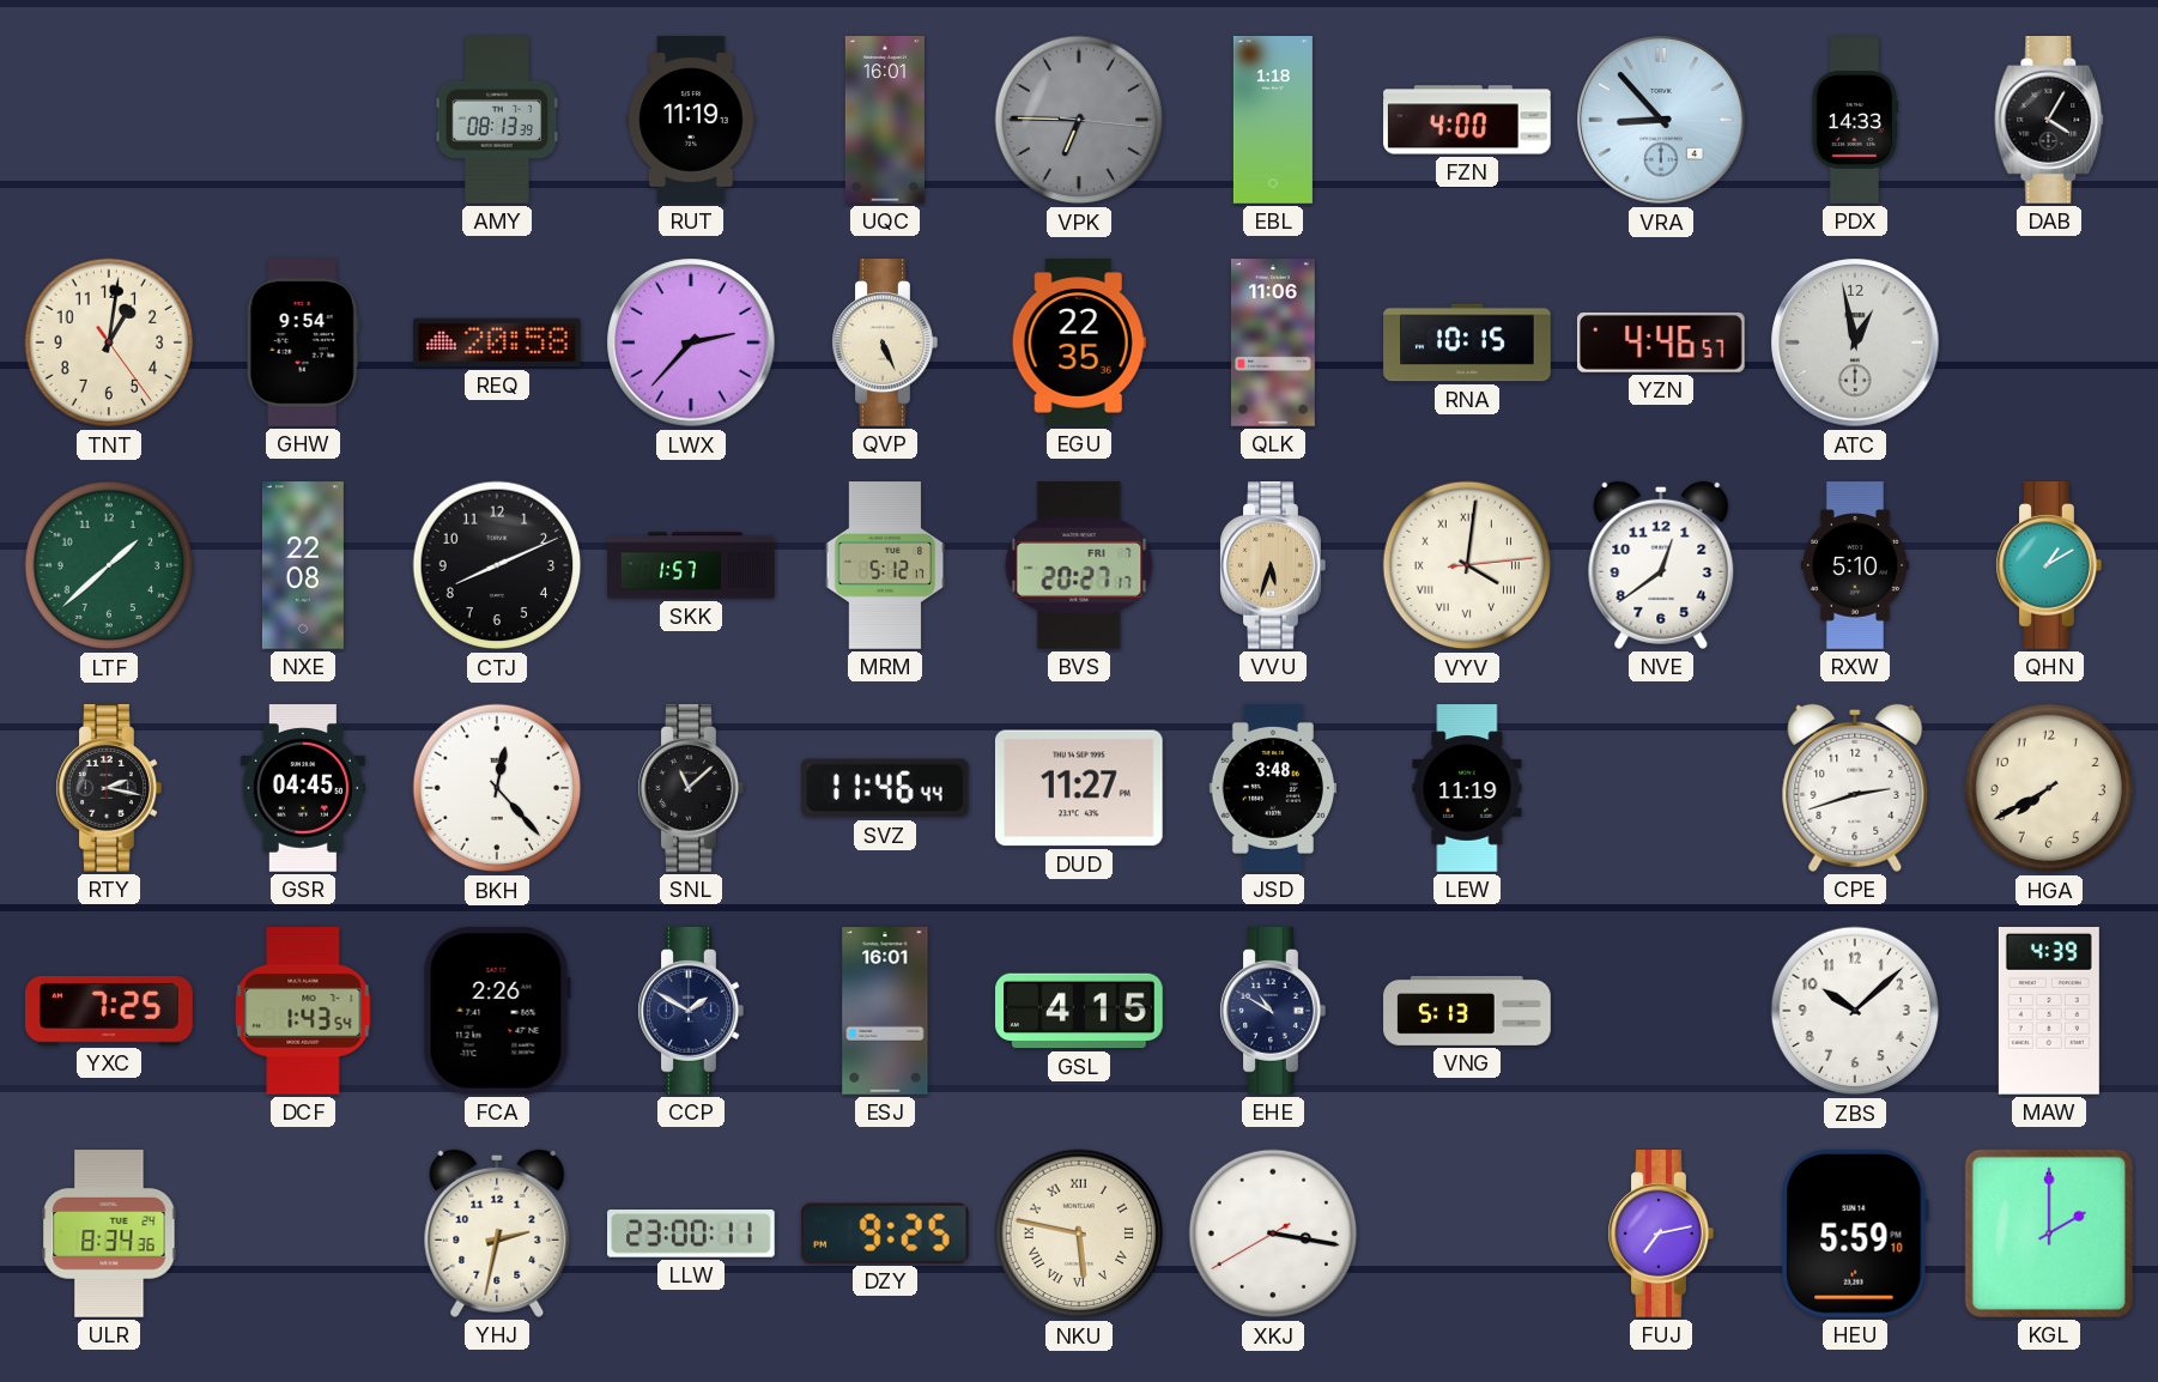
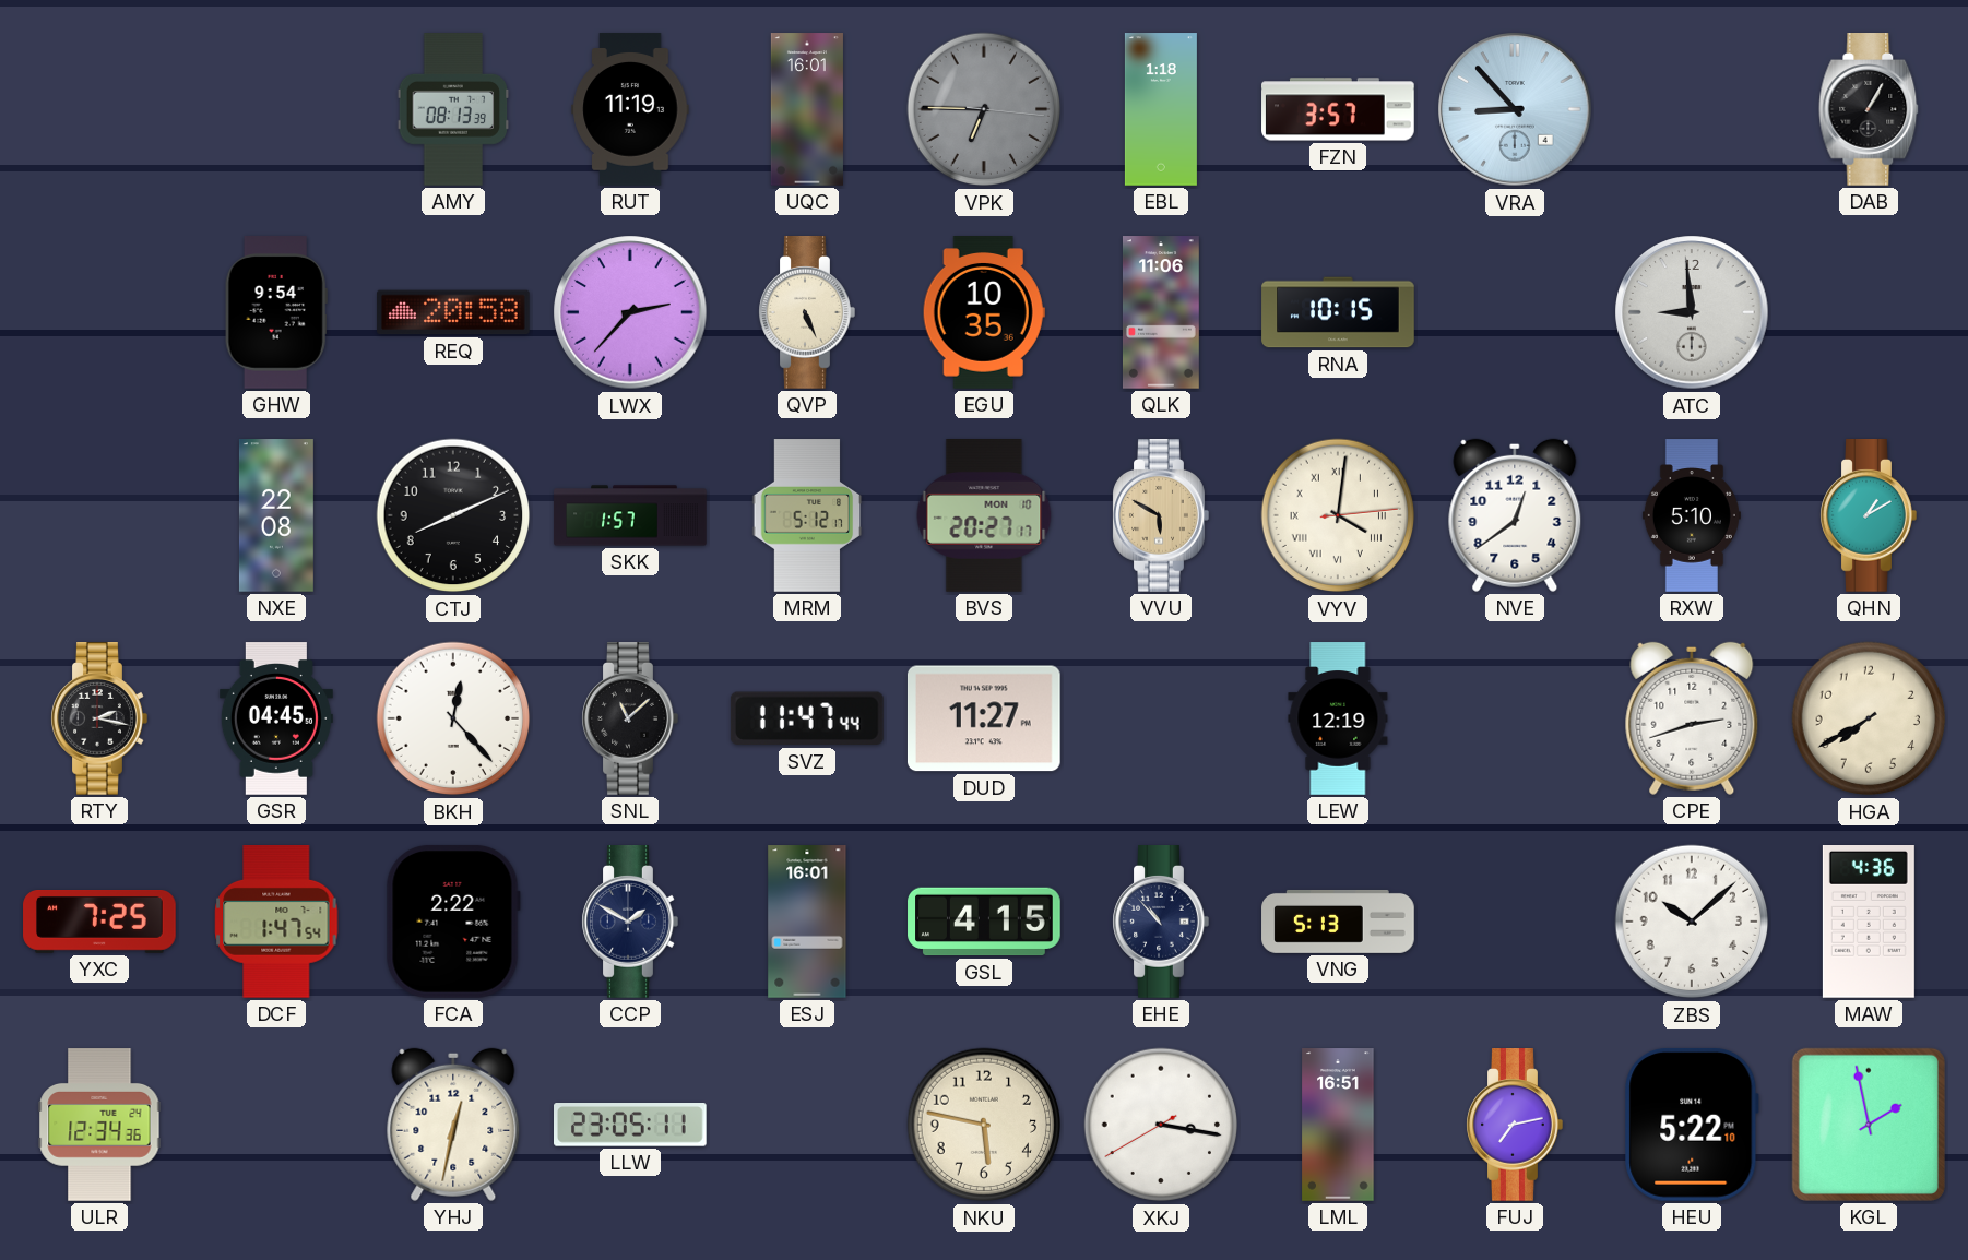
FZN: 4:00 -> 3:57 (1338, 109)
PDX: 14:33 -> none (1855, 120)
DAB: 4:05 -> 1:05 (1869, 109)
TNT: 1:01 -> none (109, 343)
EGU: 22:35 -> 10:35 (984, 312)
YZN: 4:46 -> none (1661, 343)
ATC: 12:58 -> 8:59 (1692, 312)
LTF: 1:38 -> none (109, 565)
BVS date: FRI 7 -> MON 10 (984, 516)
VVU: 5:33 -> 5:50 (1161, 515)
SVZ: 11:46 -> 11:47 (807, 718)
JSD: 3:48 -> none (1273, 788)
LEW: 11:19 -> 12:19 (1338, 718)
DCF: 1:43 -> 1:47 (276, 923)
FCA: 2:26 -> 2:22 (453, 922)
EHE: 10:50 -> 10:53 (1161, 922)
MAW: 4:39 -> 4:36 (1869, 923)
ULR: 8:34 -> 12:34 (99, 1125)
YHJ: 2:32 -> 12:32 (453, 1125)
LLW: 23:00 -> 23:05 (631, 1126)
DZY: 9:25 -> none (885, 1234)
NKU numerals: Roman -> Arabic (984, 1125)
LML: none -> 16:51 (1338, 1125)
HEU: 5:59 -> 5:22 (1692, 1125)
KGL: 2:00 -> 1:58 (1869, 1125)
